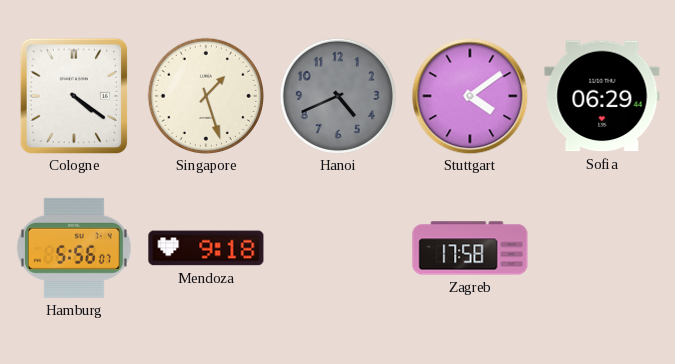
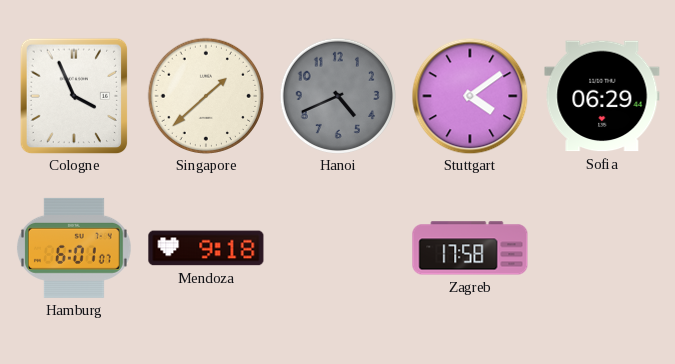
Cologne: 4:21 -> 3:56 (74, 96)
Singapore: 1:27 -> 1:38 (205, 95)
Hamburg: 5:56 -> 6:01 (74, 248)
